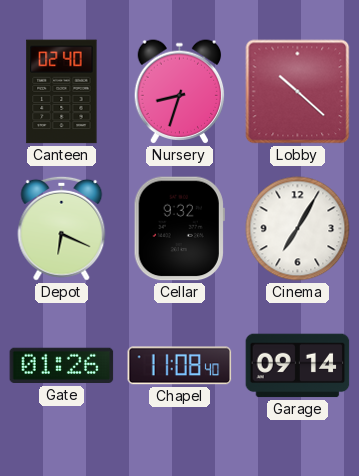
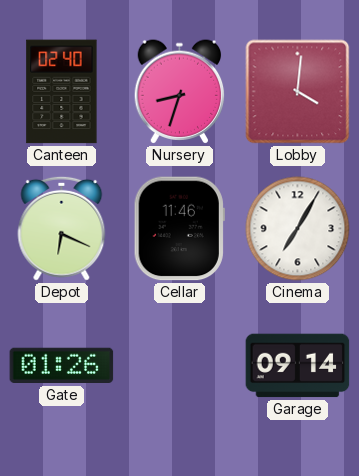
Lobby: 10:22 -> 4:01 (298, 92)
Cellar: 9:32 -> 11:46 (179, 229)
Chapel: 11:08 -> none (180, 366)
